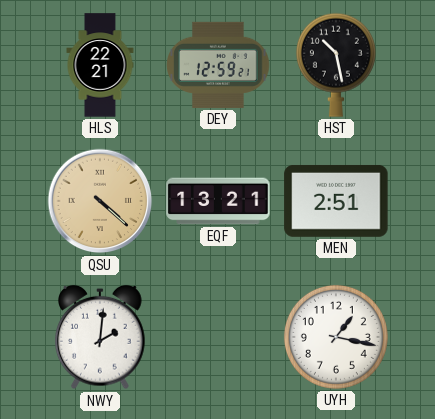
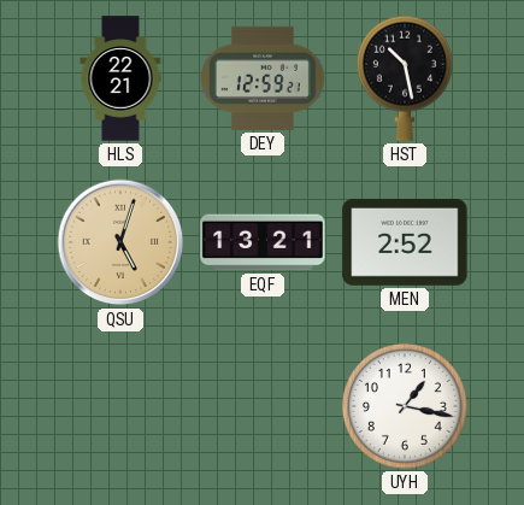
QSU: 4:22 -> 5:03 (120, 242)
MEN: 2:51 -> 2:52 (405, 242)
NWY: 2:01 -> none (101, 337)
